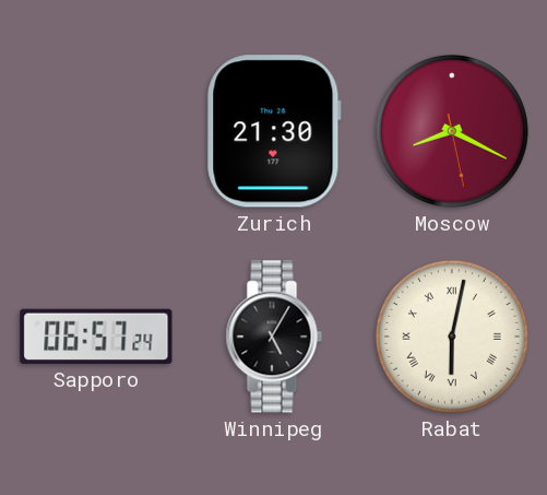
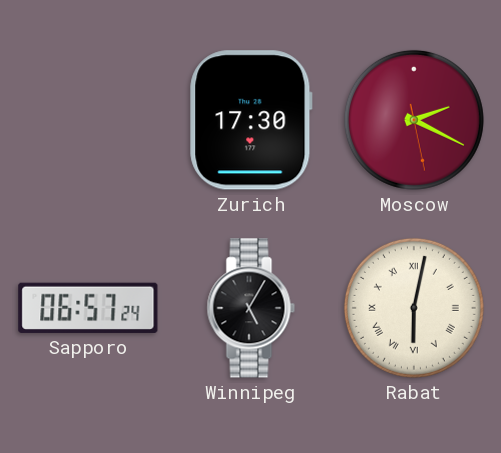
Zurich: 21:30 -> 17:30 (251, 120)
Moscow: 8:19 -> 2:19 (414, 120)
